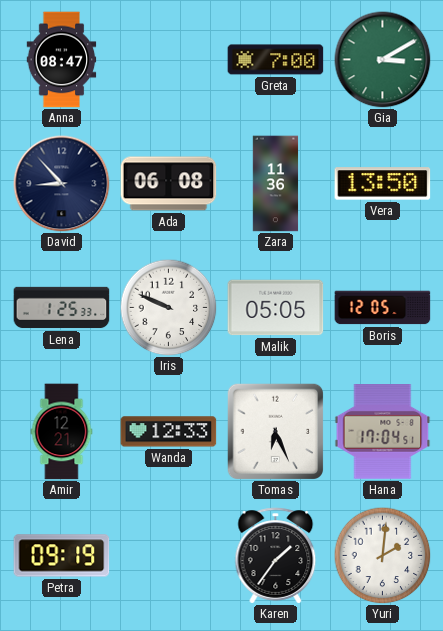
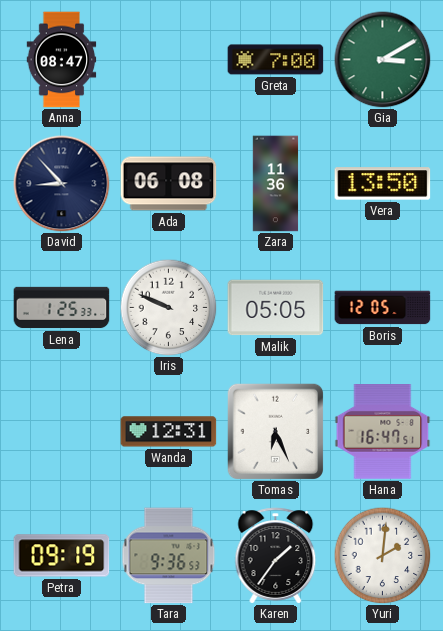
Amir: 12:21 -> none (62, 432)
Wanda: 12:33 -> 12:31 (169, 432)
Hana: 17:04 -> 16:47 (383, 432)
Tara: none -> 9:36 (169, 556)
